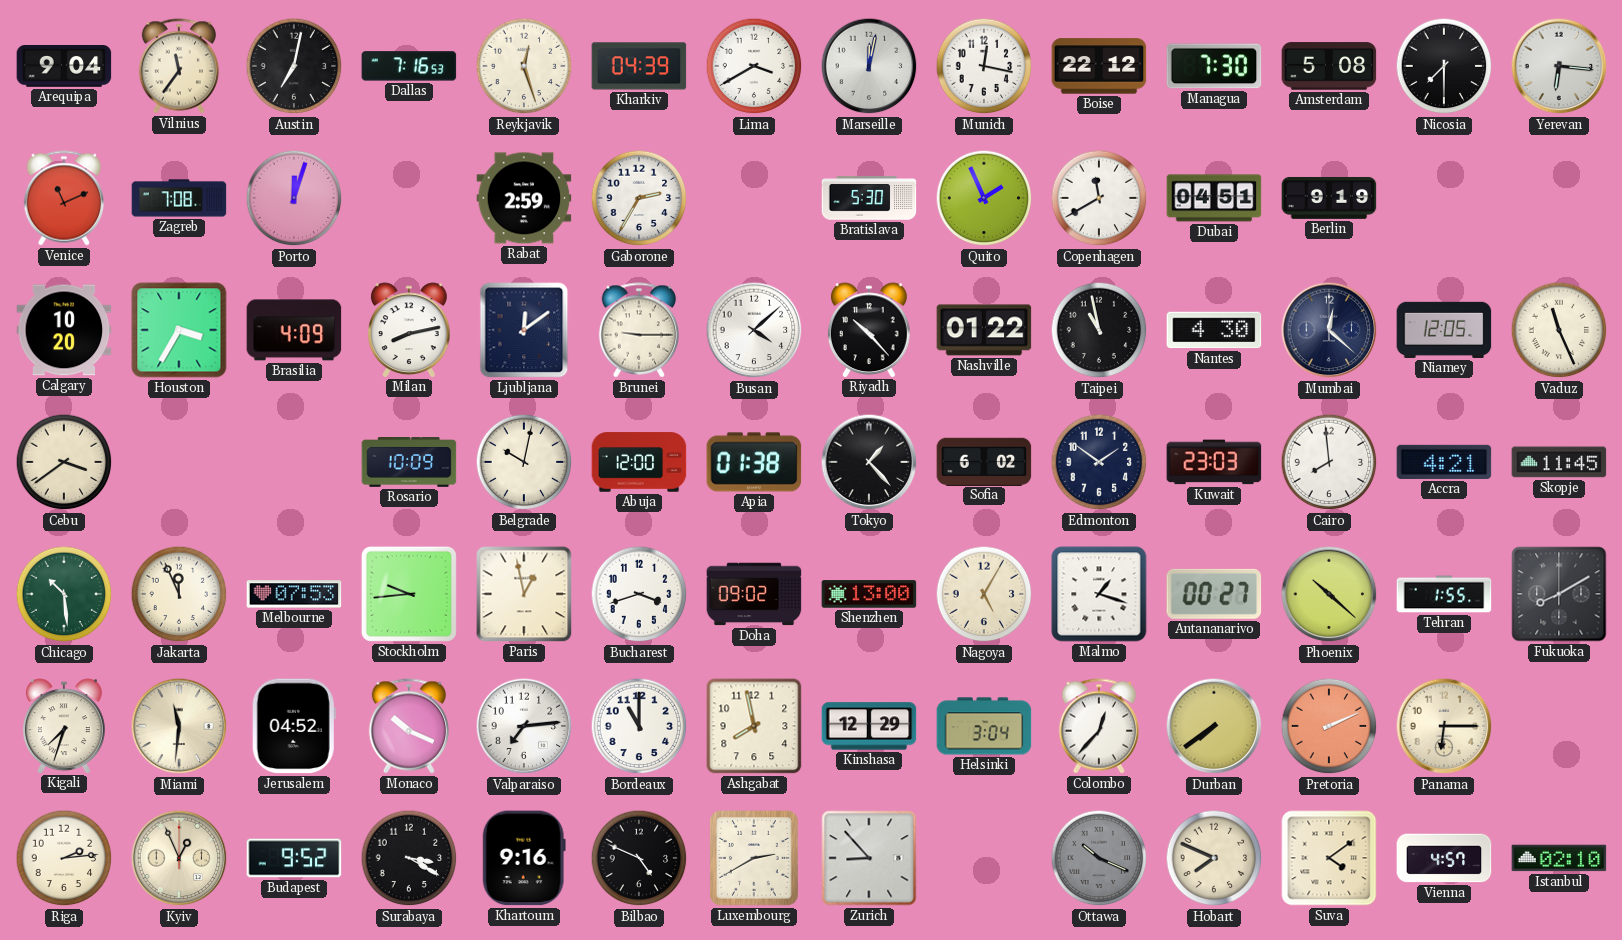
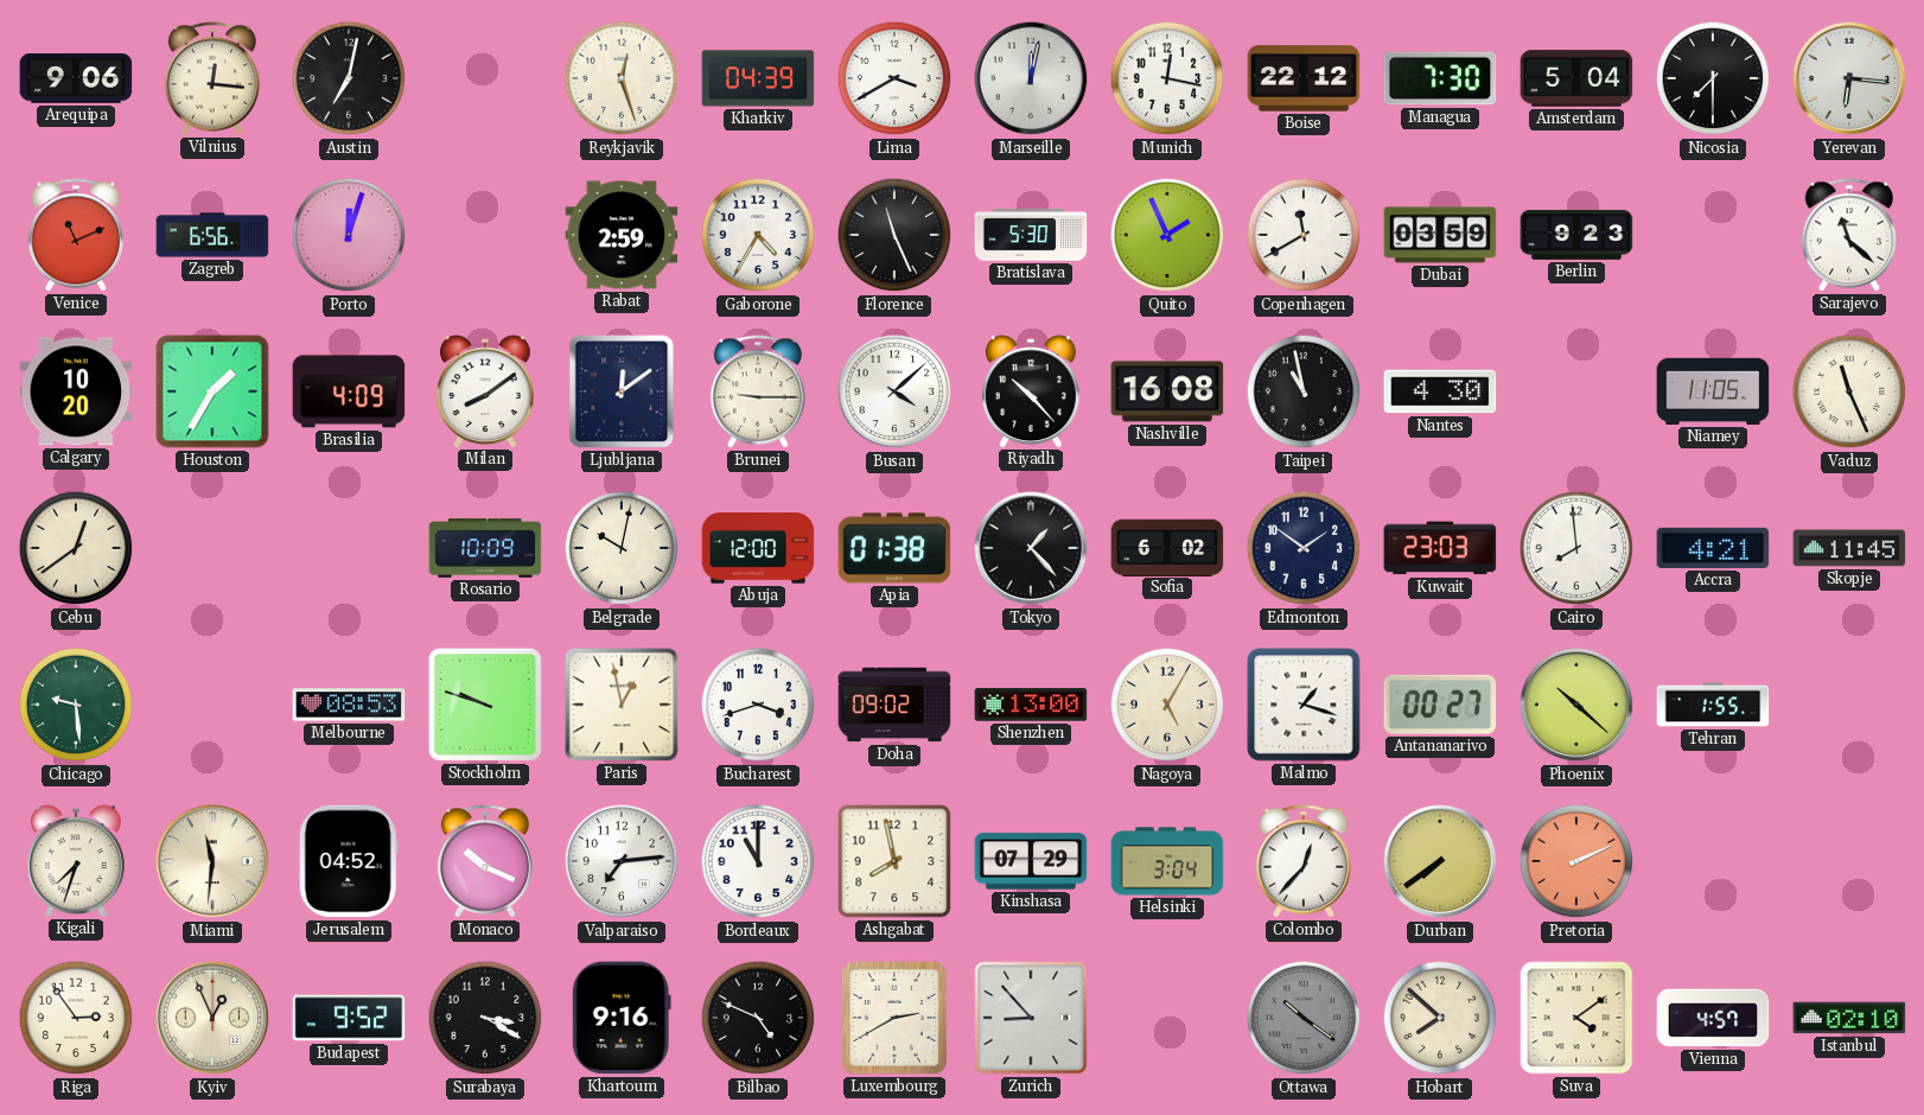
Arequipa: 9:04 -> 9:06 (76, 78)
Vilnius: 11:36 -> 12:16 (211, 78)
Dallas: 7:16 -> none (409, 66)
Amsterdam: 5:08 -> 5:04 (1576, 78)
Zagreb: 7:08 -> 6:56 (212, 235)
Gaborone: 2:35 -> 4:35 (758, 235)
Florence: none -> 11:26 (894, 235)
Dubai: 04:51 -> 03:59 (1440, 235)
Berlin: 9:19 -> 9:23 (1576, 235)
Sarajevo: none -> 11:22 (1848, 235)
Houston: 3:35 -> 1:35 (212, 391)
Milan: 8:13 -> 8:09 (485, 391)
Nashville: 01:22 -> 16:08 (1167, 391)
Mumbai: 12:22 -> none (1329, 330)
Niamey: 12:05 -> 11:05 (1713, 391)
Cebu: 3:39 -> 12:39 (76, 548)
Chicago: 10:29 -> 9:29 (76, 705)
Jakarta: 11:56 -> none (179, 594)
Melbourne: 07:53 -> 08:53 (349, 705)
Stockholm: 9:44 -> 9:48 (485, 705)
Fukuoka: 8:10 -> none (1559, 594)
Kinshasa: 12:29 -> 07:29 (1031, 861)
Panama: 6:15 -> none (1444, 726)
Riga: 2:14 -> 2:54 (76, 1018)
Ottawa: 10:19 -> 10:21 (1304, 1018)
Hobart: 7:49 -> 7:52 (1440, 1018)
